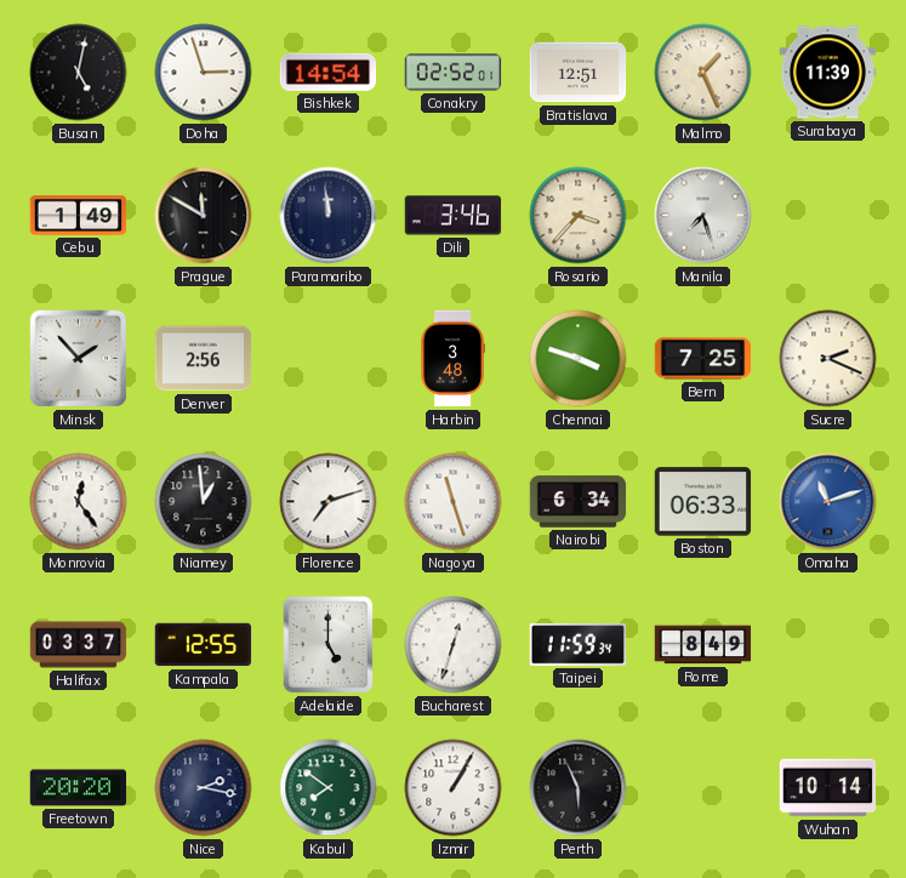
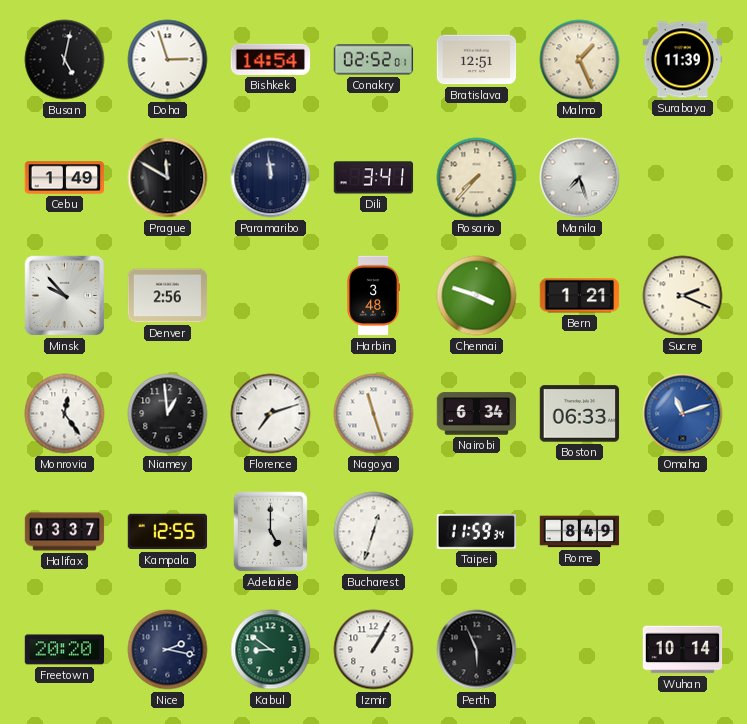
Dili: 3:46 -> 3:41 (374, 178)
Rosario: 3:37 -> 7:37 (477, 178)
Minsk: 1:53 -> 9:53 (65, 296)
Bern: 7:25 -> 1:21 (580, 296)
Kabul: 7:51 -> 8:51 (271, 650)
